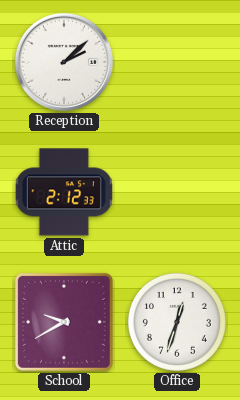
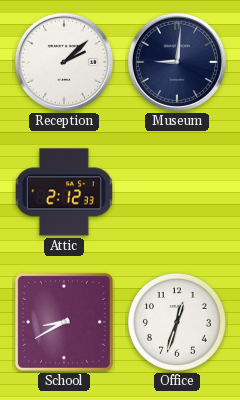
Museum: none -> 9:01 (177, 62)
School: 9:40 -> 8:40 (64, 322)
